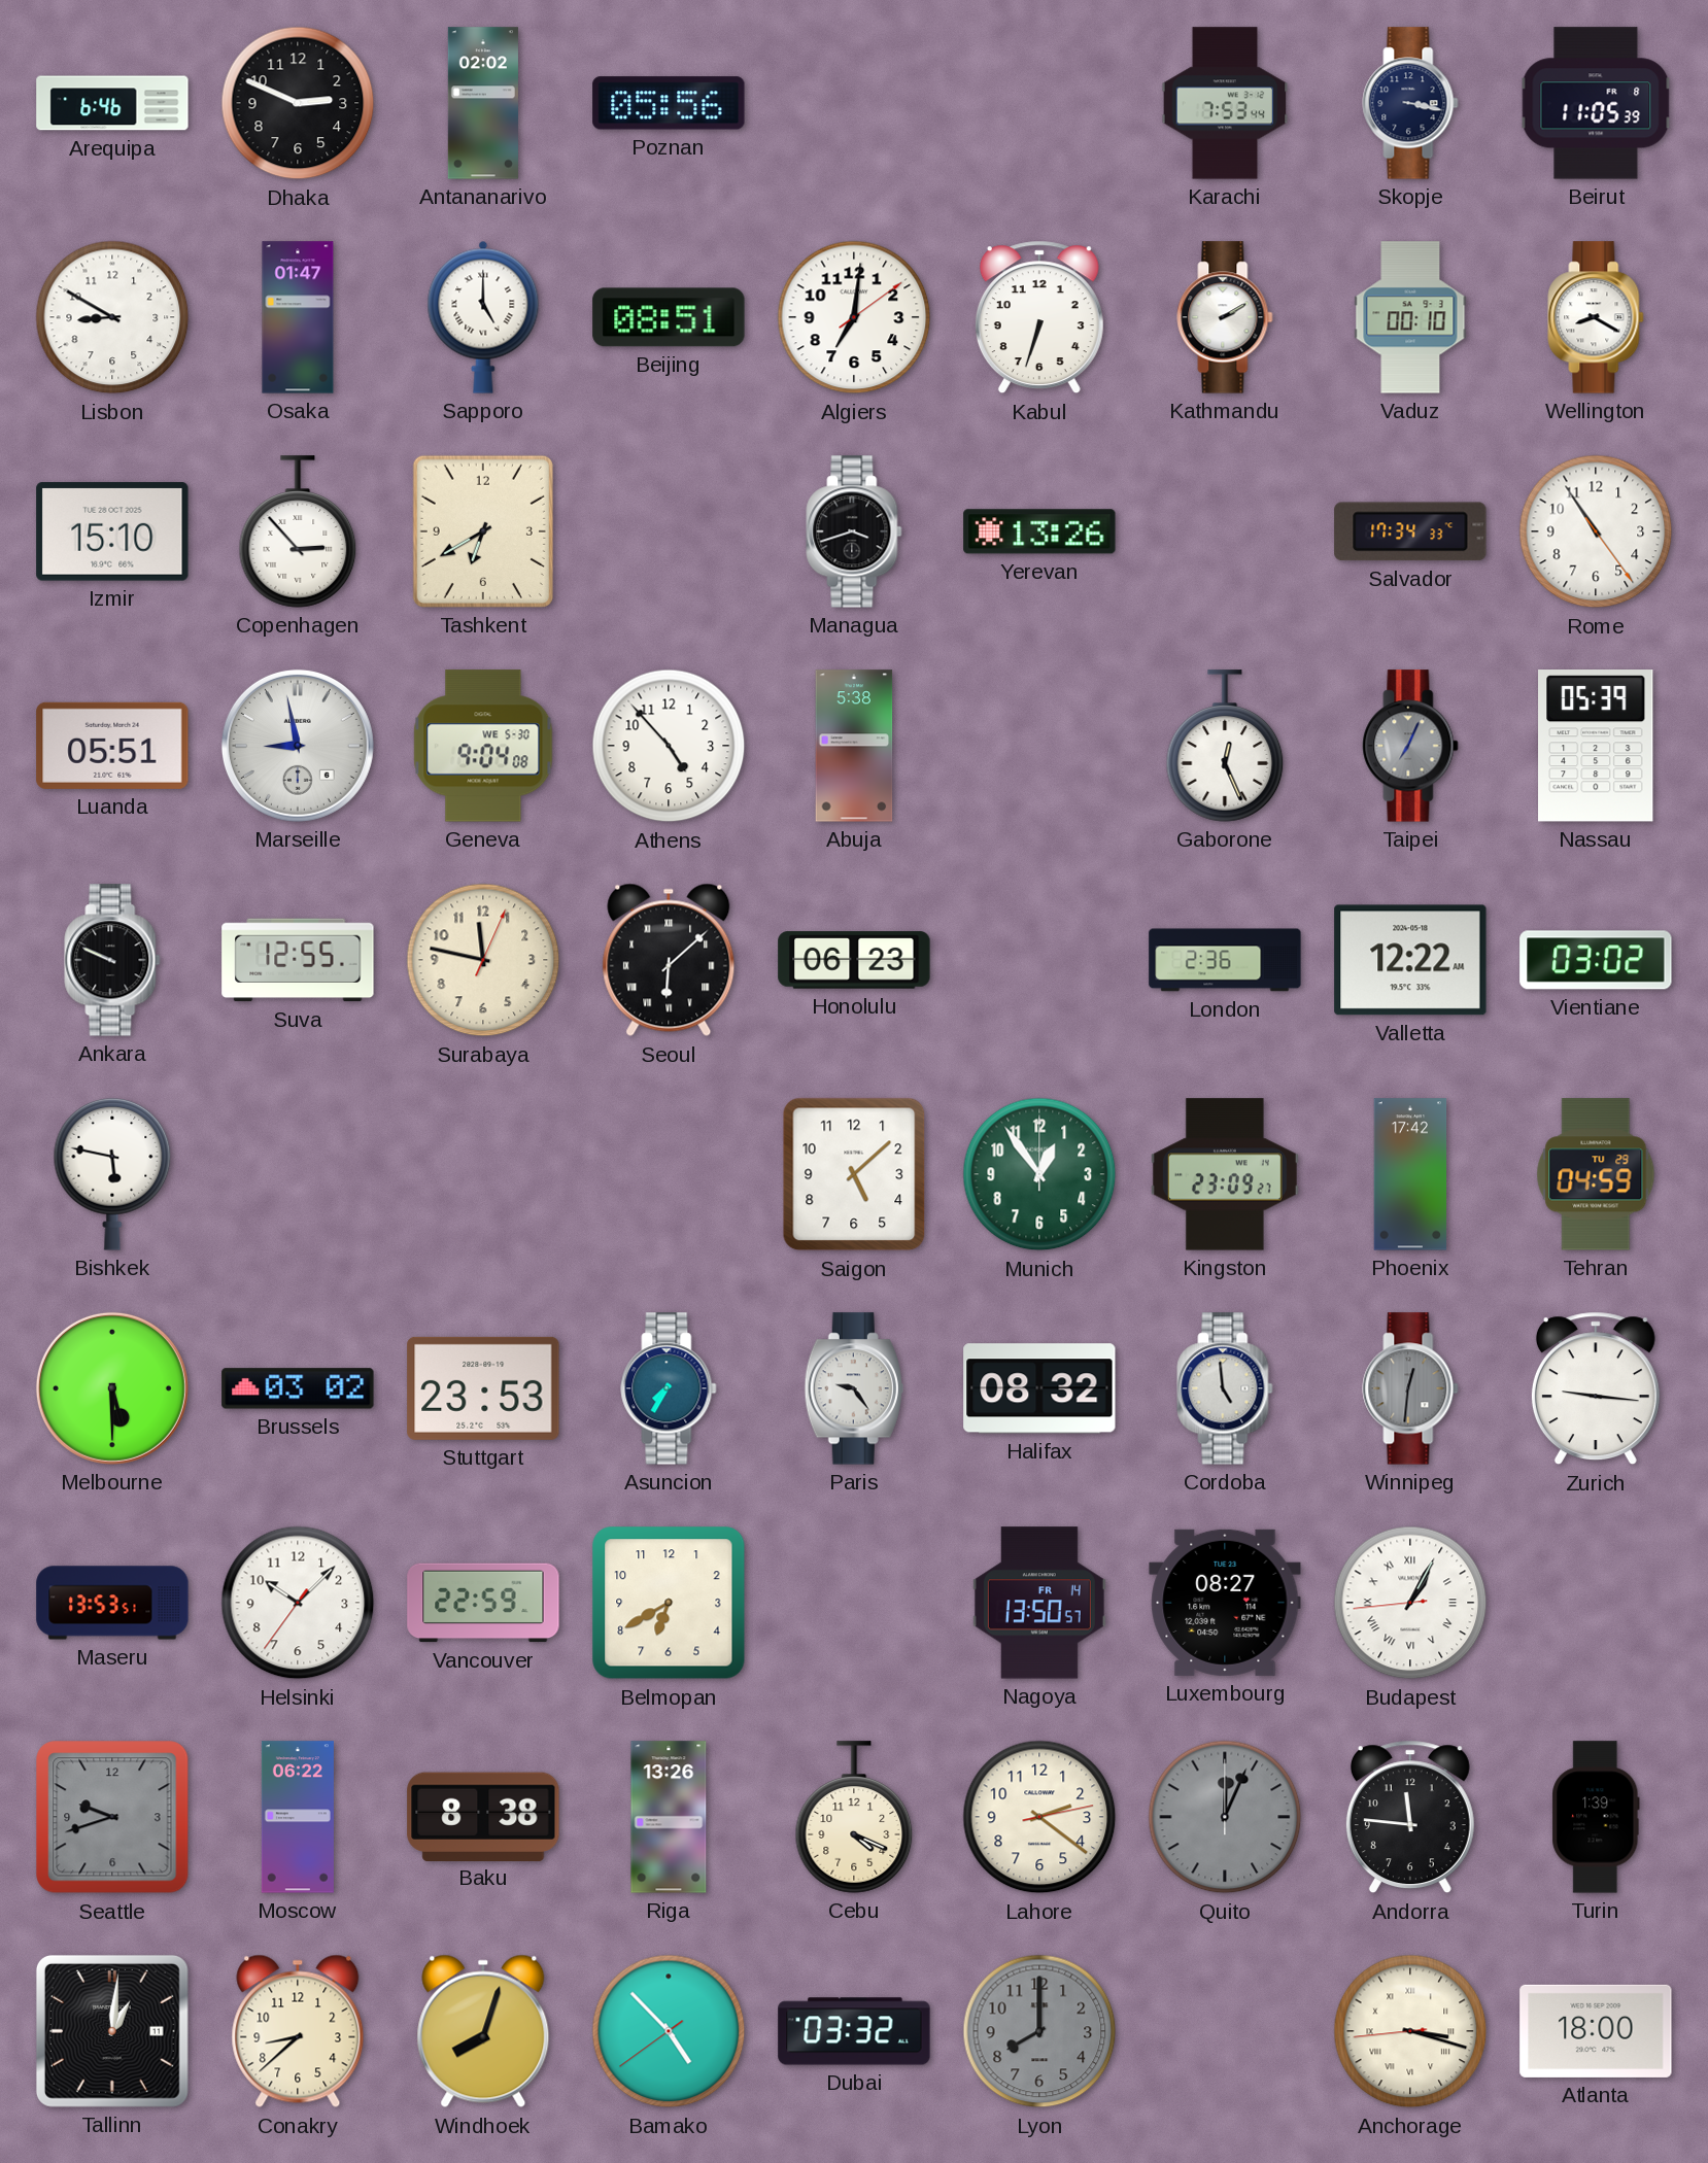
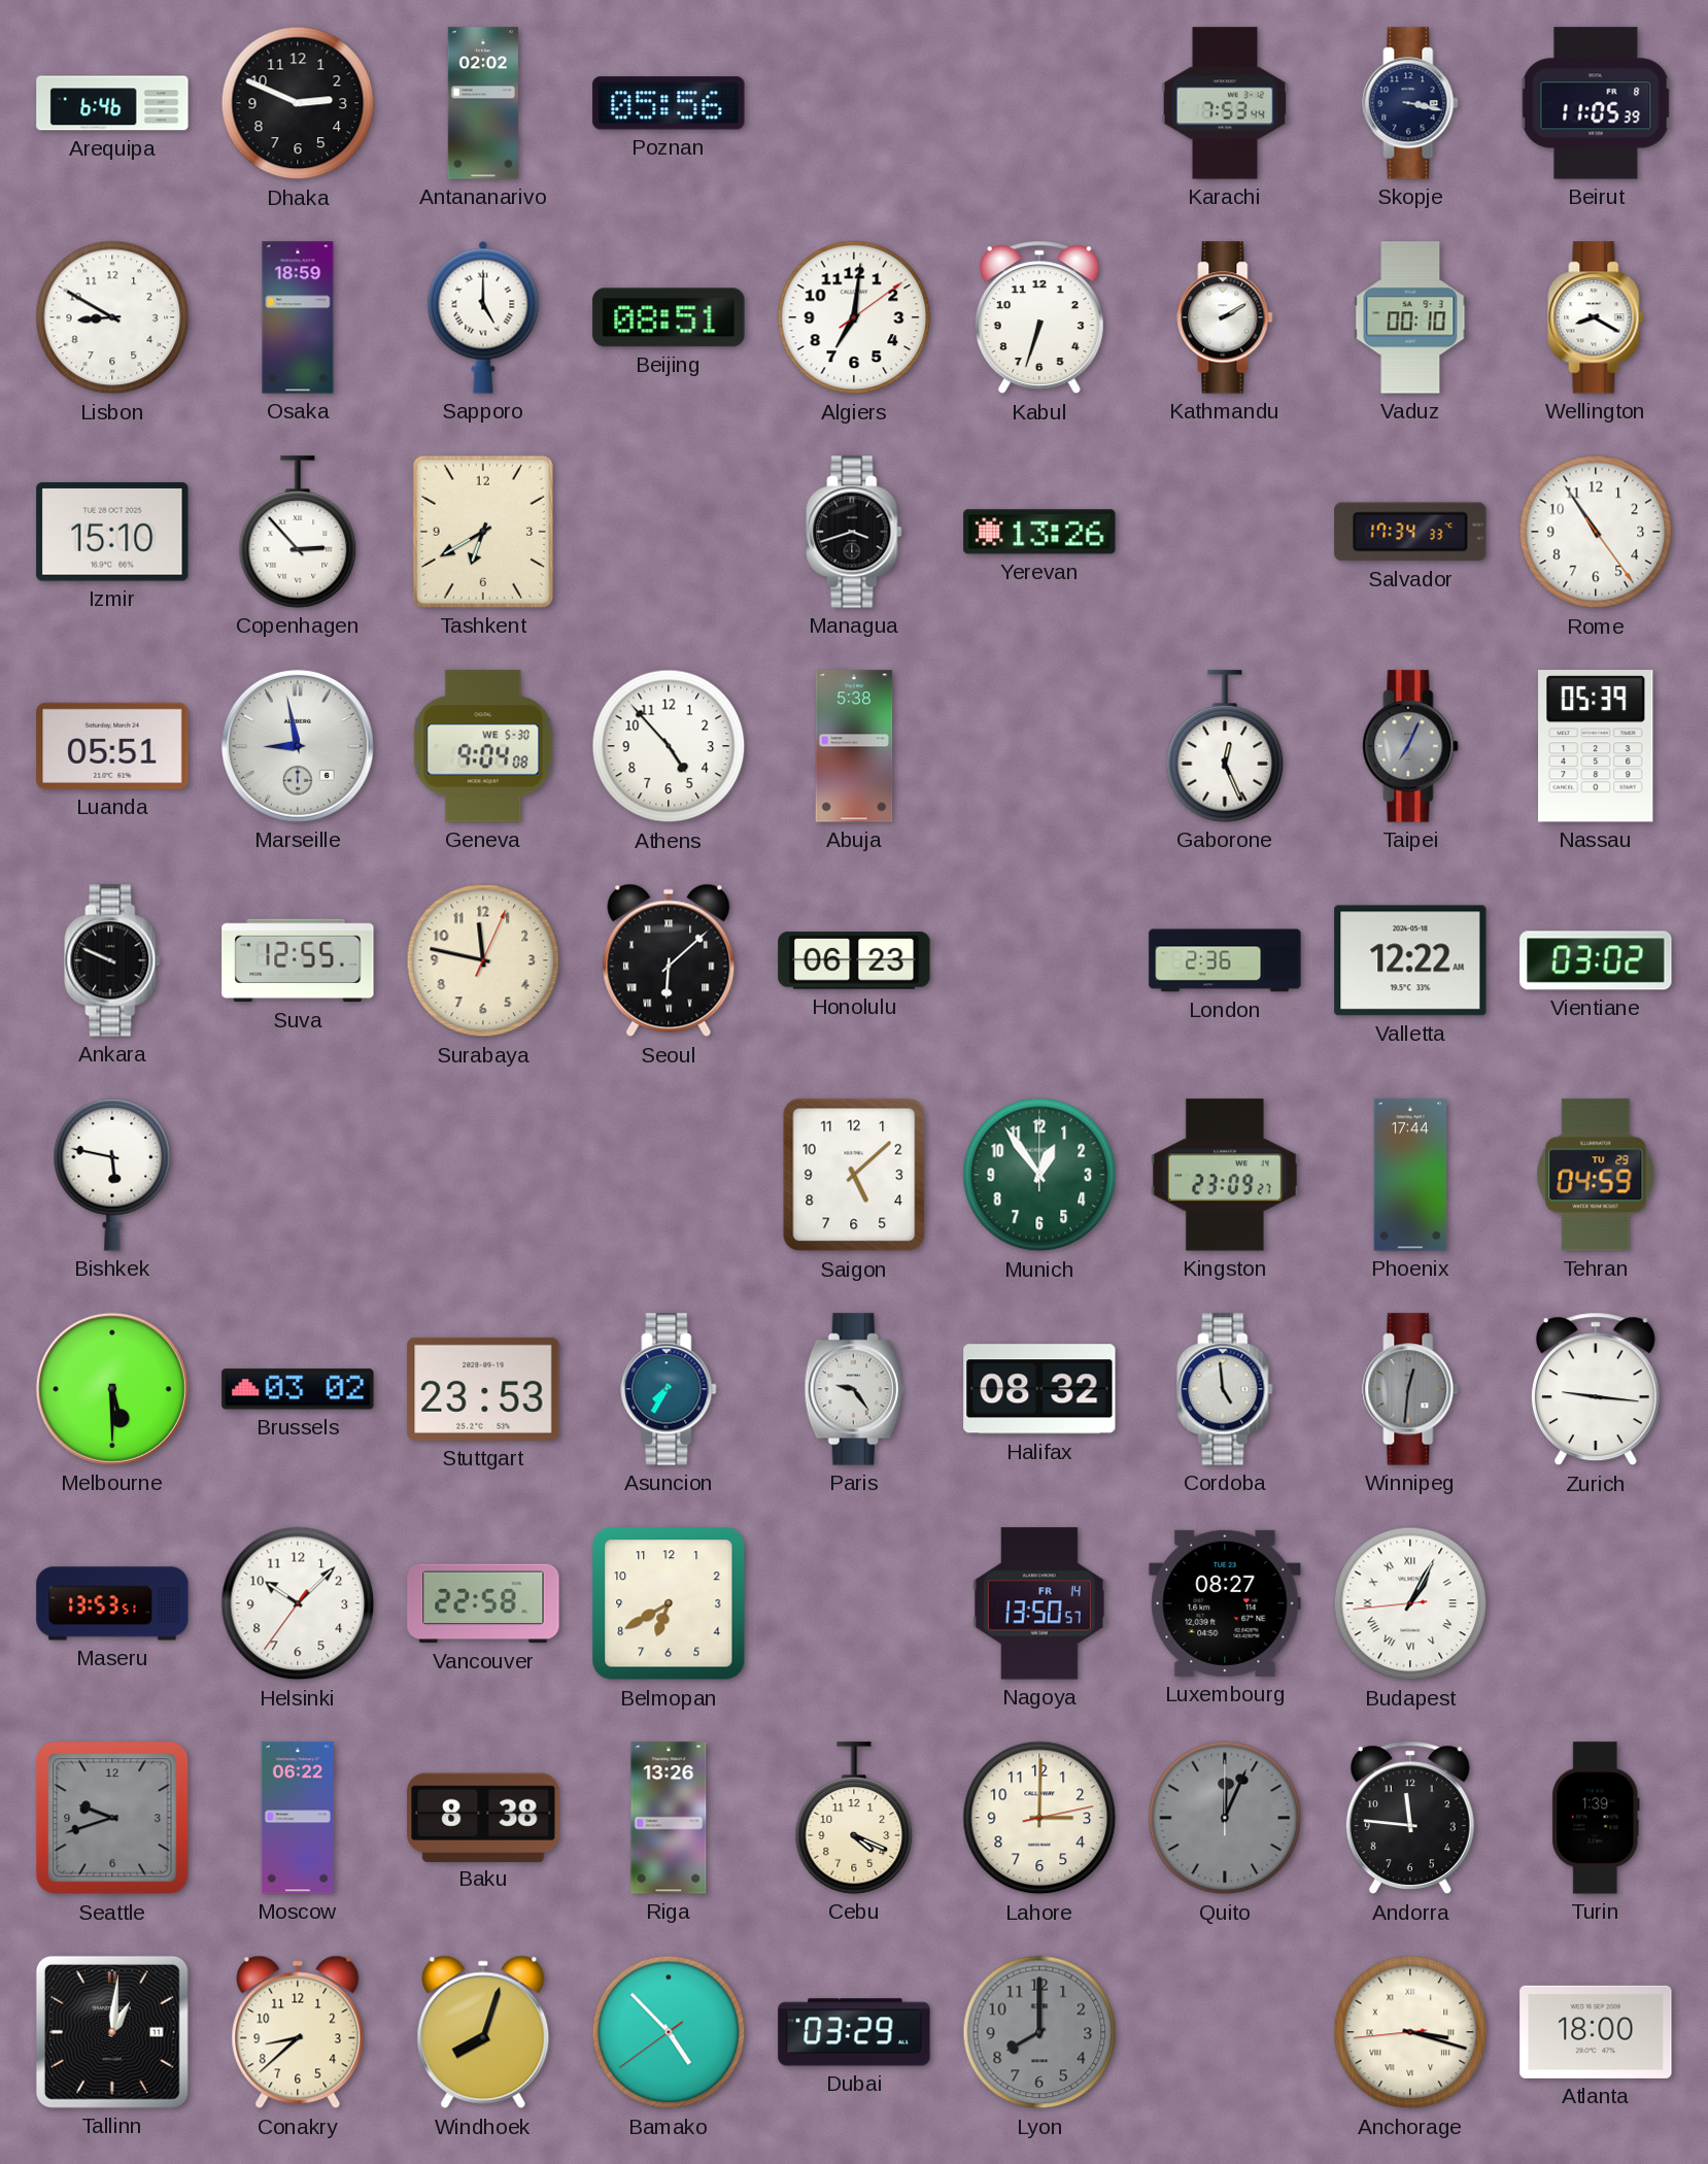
Osaka: 01:47 -> 18:59 (298, 317)
Phoenix: 17:42 -> 17:44 (1410, 1175)
Vancouver: 22:59 -> 22:58 (483, 1603)
Lahore: 2:21 -> 3:00 (1039, 1818)
Dubai: 03:32 -> 03:29 (854, 2032)
